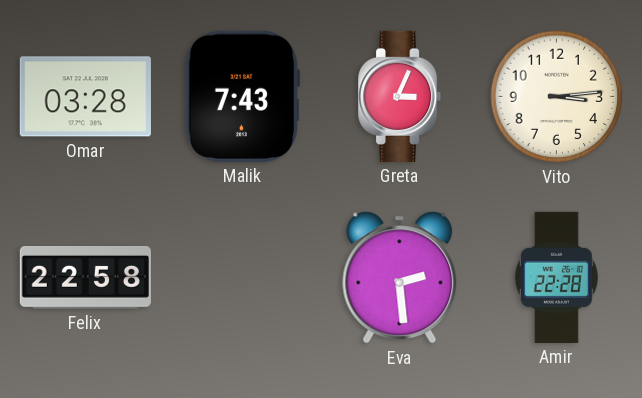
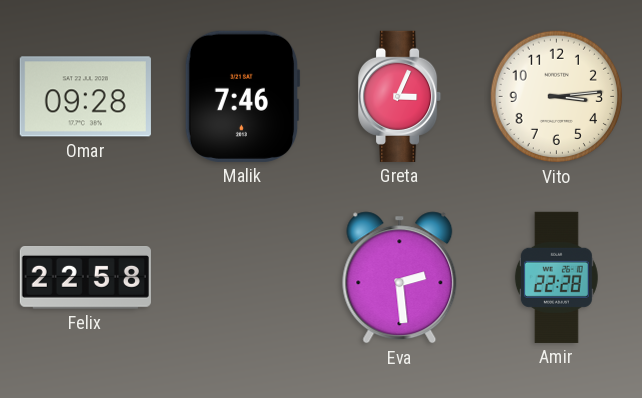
Omar: 03:28 -> 09:28 (85, 97)
Malik: 7:43 -> 7:46 (242, 96)
